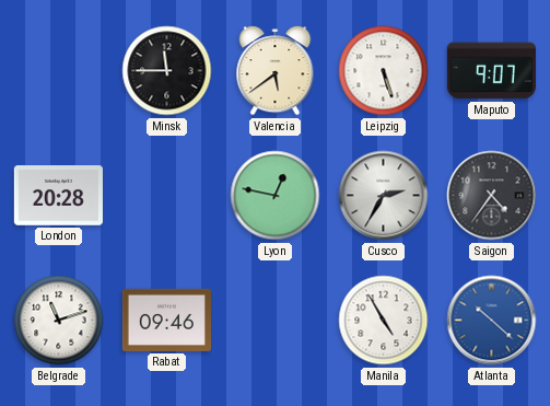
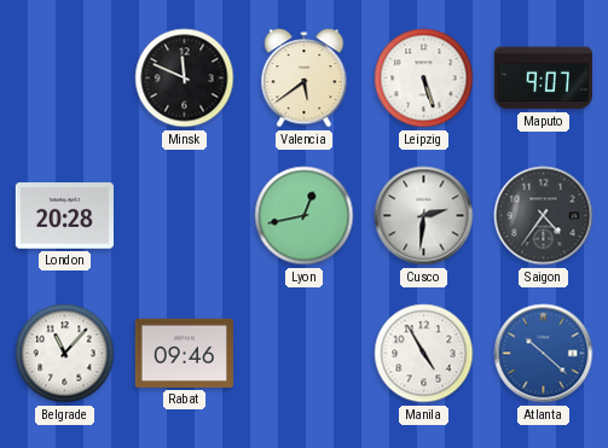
Minsk: 11:45 -> 11:49 (185, 78)
Lyon: 12:47 -> 12:43 (305, 216)
Cusco: 2:35 -> 2:31 (424, 216)
Belgrade: 11:12 -> 11:07 (65, 354)
